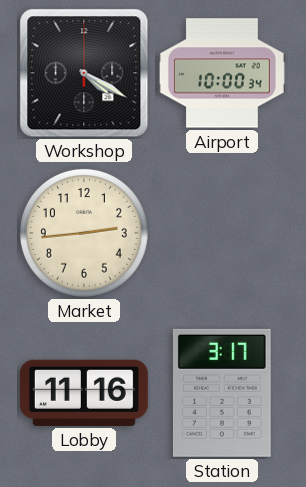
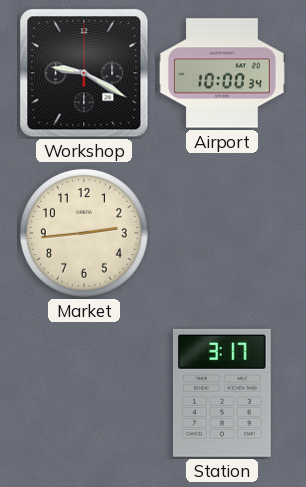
Workshop: 4:20 -> 9:20 (84, 73)
Lobby: 11:16 -> none (84, 393)
